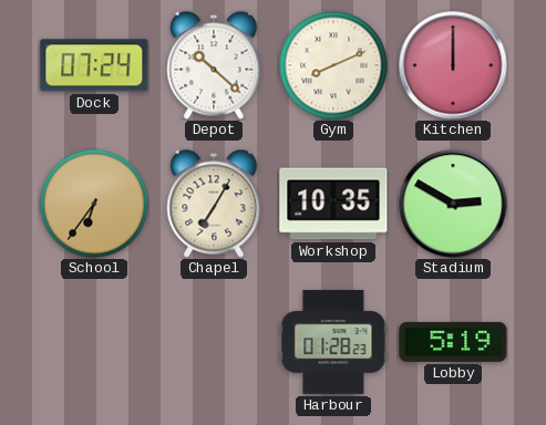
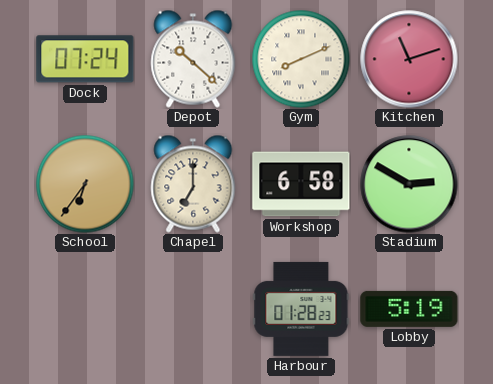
Kitchen: 12:00 -> 11:12 (409, 59)
Chapel: 7:05 -> 7:00 (193, 184)
Workshop: 10:35 -> 6:58 (301, 184)
